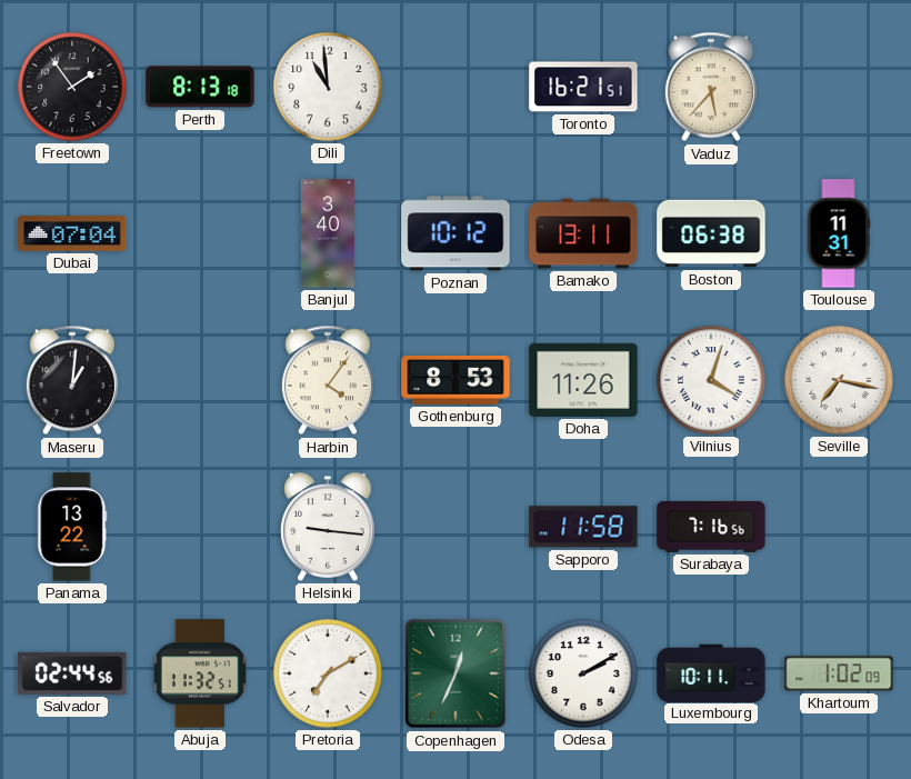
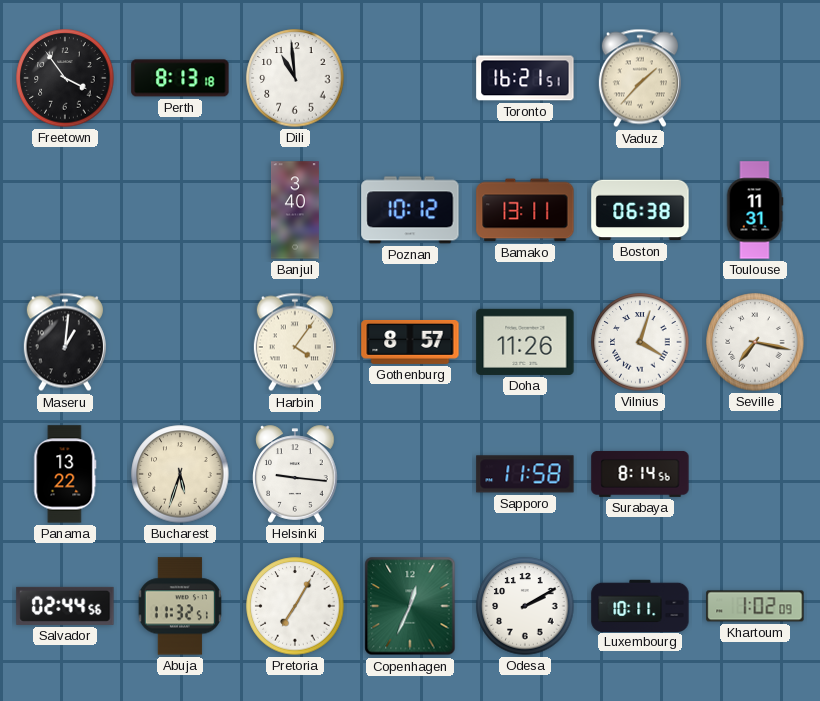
Freetown: 1:54 -> 3:54 (65, 78)
Vaduz: 5:37 -> 1:37 (640, 78)
Dubai: 07:04 -> none (72, 233)
Gothenburg: 8:53 -> 8:57 (410, 342)
Bucharest: none -> 5:33 (180, 474)
Surabaya: 7:16 -> 8:14 (640, 474)
Pretoria: 7:10 -> 7:05 (295, 606)
